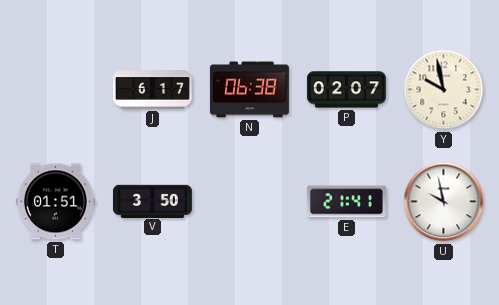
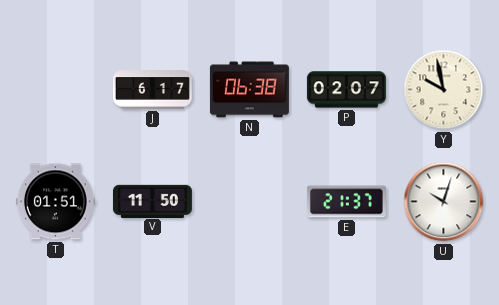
V: 3:50 -> 11:50 (152, 201)
E: 21:41 -> 21:37 (346, 202)
U: 9:58 -> 10:03 (444, 202)
